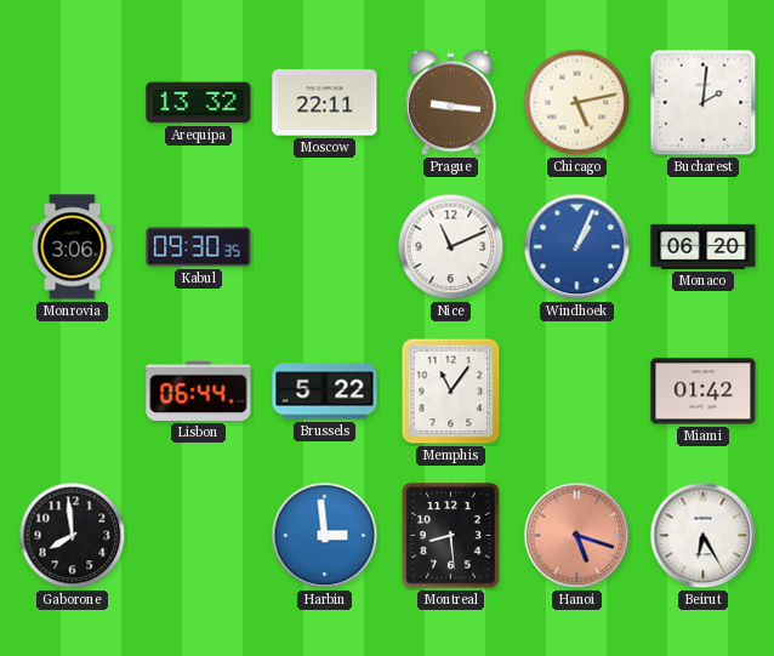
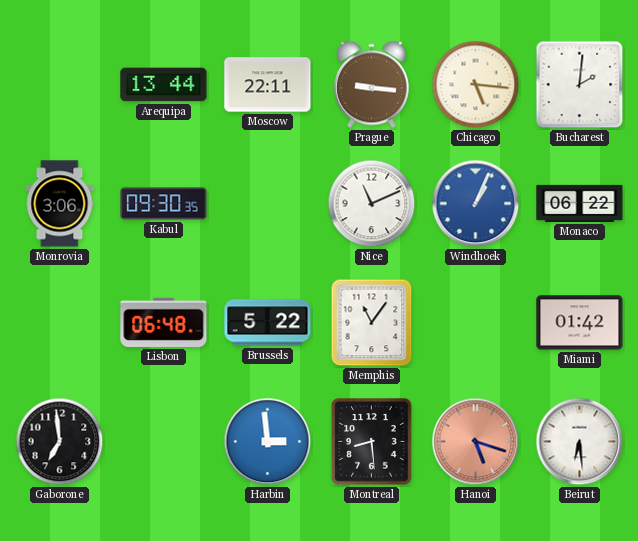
Arequipa: 13:32 -> 13:44 (164, 85)
Chicago: 5:13 -> 5:16 (476, 85)
Monaco: 06:20 -> 06:22 (580, 203)
Lisbon: 06:44 -> 06:48 (164, 322)
Gaborone: 7:59 -> 6:59 (60, 442)
Beirut: 6:25 -> 6:29 (580, 442)
